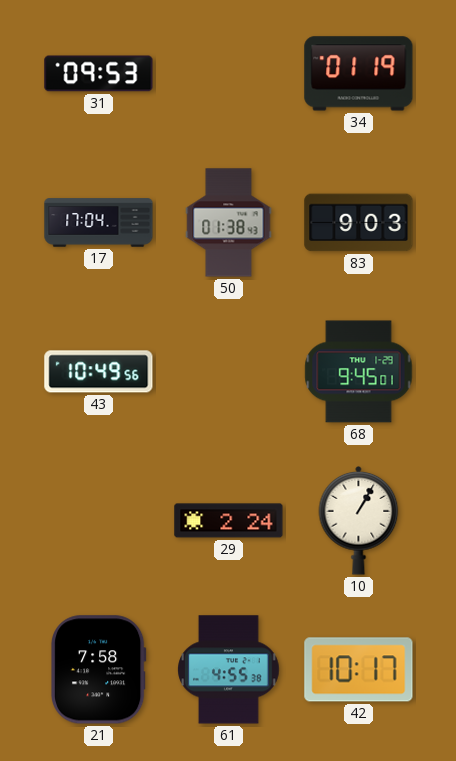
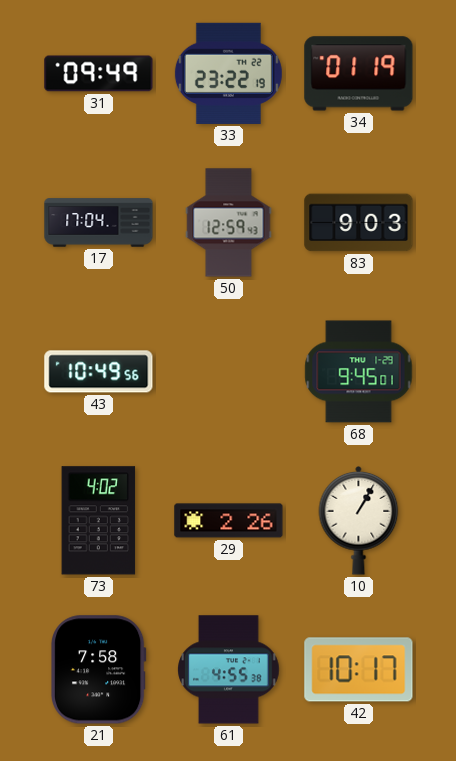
31: 09:53 -> 09:49 (99, 74)
33: none -> 23:22 (228, 73)
50: 01:38 -> 12:59 (229, 223)
73: none -> 4:02 (99, 521)
29: 2:24 -> 2:26 (229, 521)
